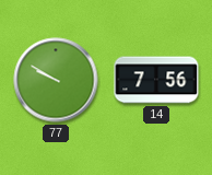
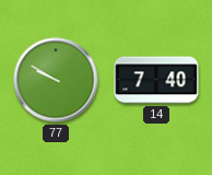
14: 7:56 -> 7:40 (156, 80)
